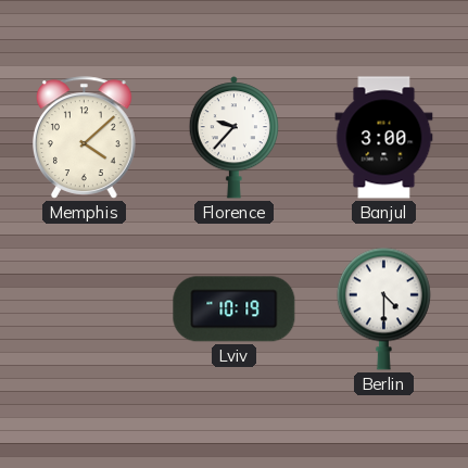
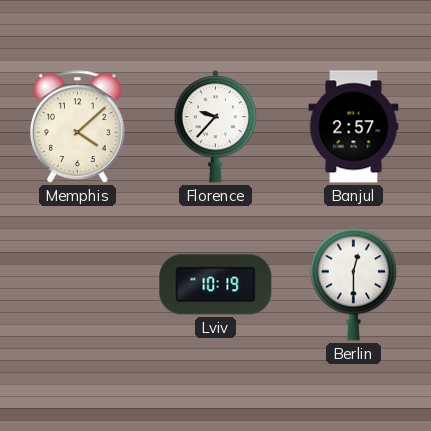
Banjul: 3:00 -> 2:57 (354, 127)
Berlin: 4:30 -> 12:30 (353, 284)
